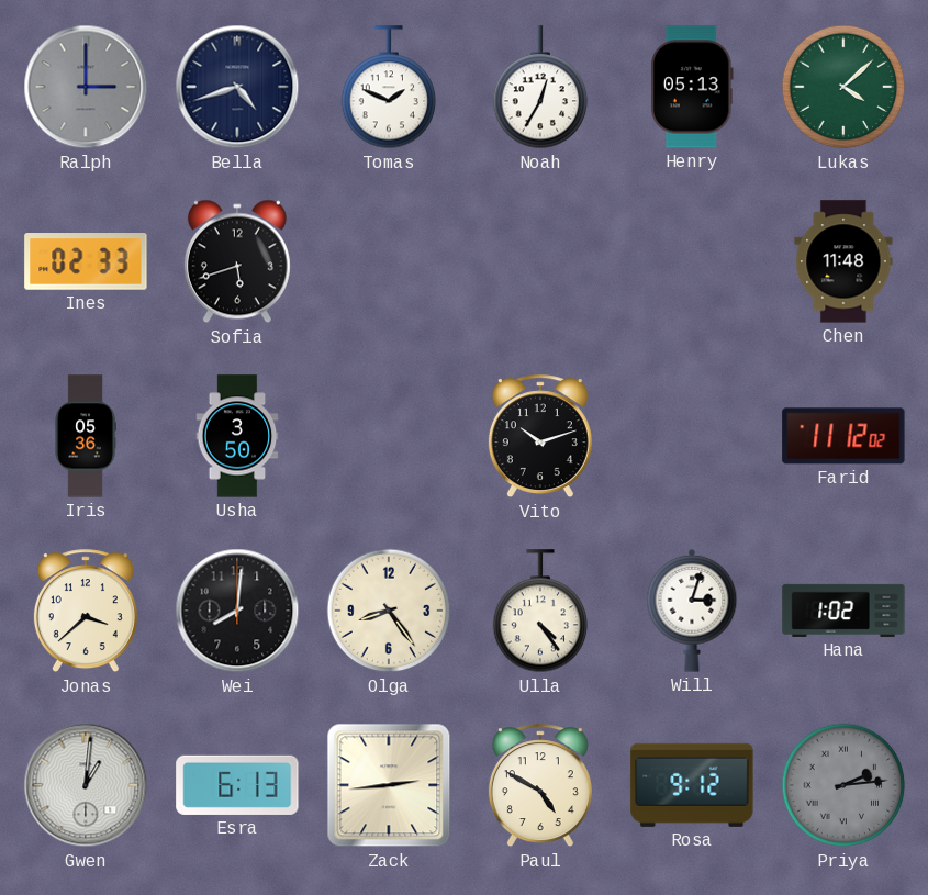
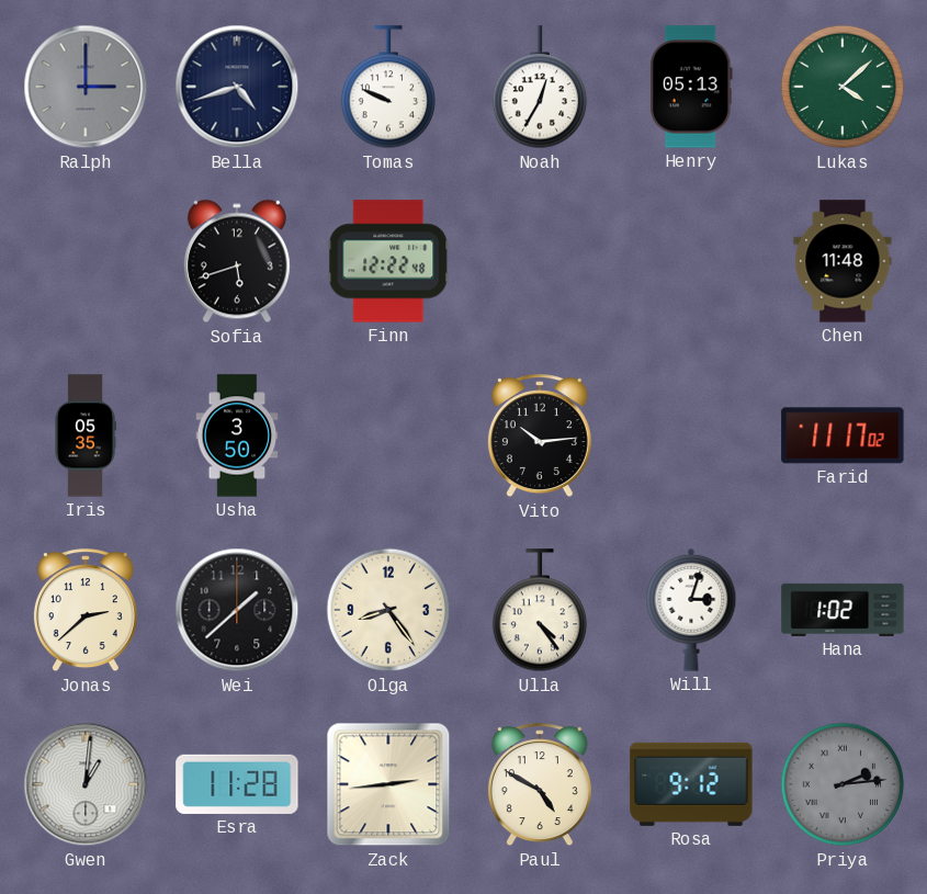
Tomas: 1:49 -> 9:49 (388, 88)
Ines: 02:33 -> none (86, 261)
Finn: none -> 12:22 (388, 261)
Iris: 05:36 -> 05:35 (86, 435)
Vito: 10:12 -> 10:14 (540, 437)
Farid: 11:12 -> 11:17 (843, 435)
Jonas: 3:38 -> 2:38 (86, 611)
Wei: 8:01 -> 1:38 (237, 610)
Esra: 6:13 -> 11:28 (237, 784)
